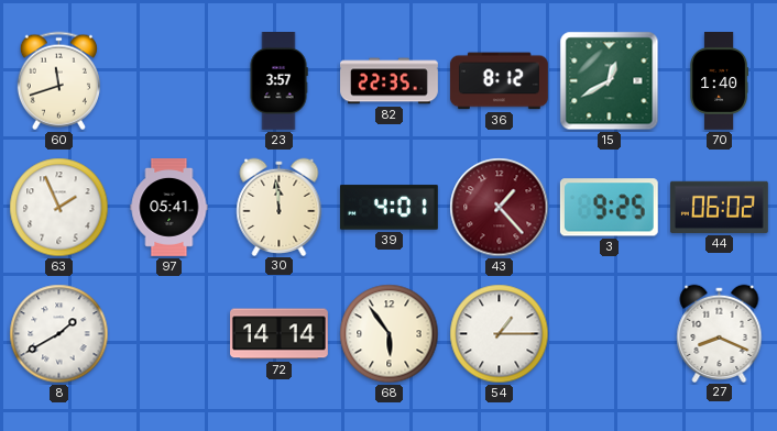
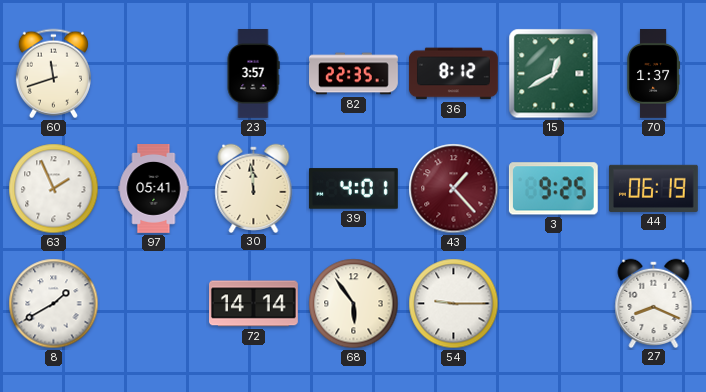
70: 1:40 -> 1:37 (653, 74)
44: 06:02 -> 06:19 (653, 188)
54: 1:15 -> 9:15 (454, 304)
